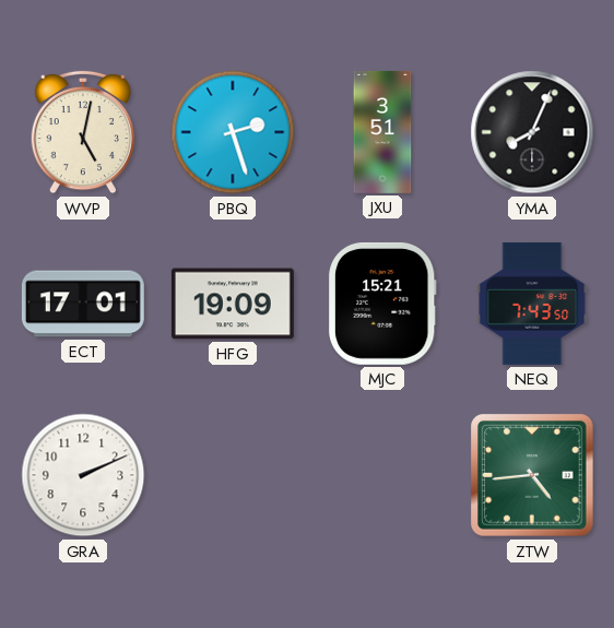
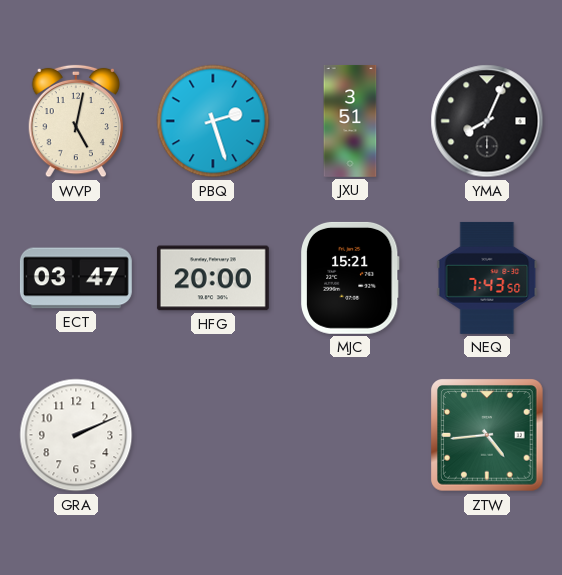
ECT: 17:01 -> 03:47 (76, 278)
HFG: 19:09 -> 20:00 (213, 278)
